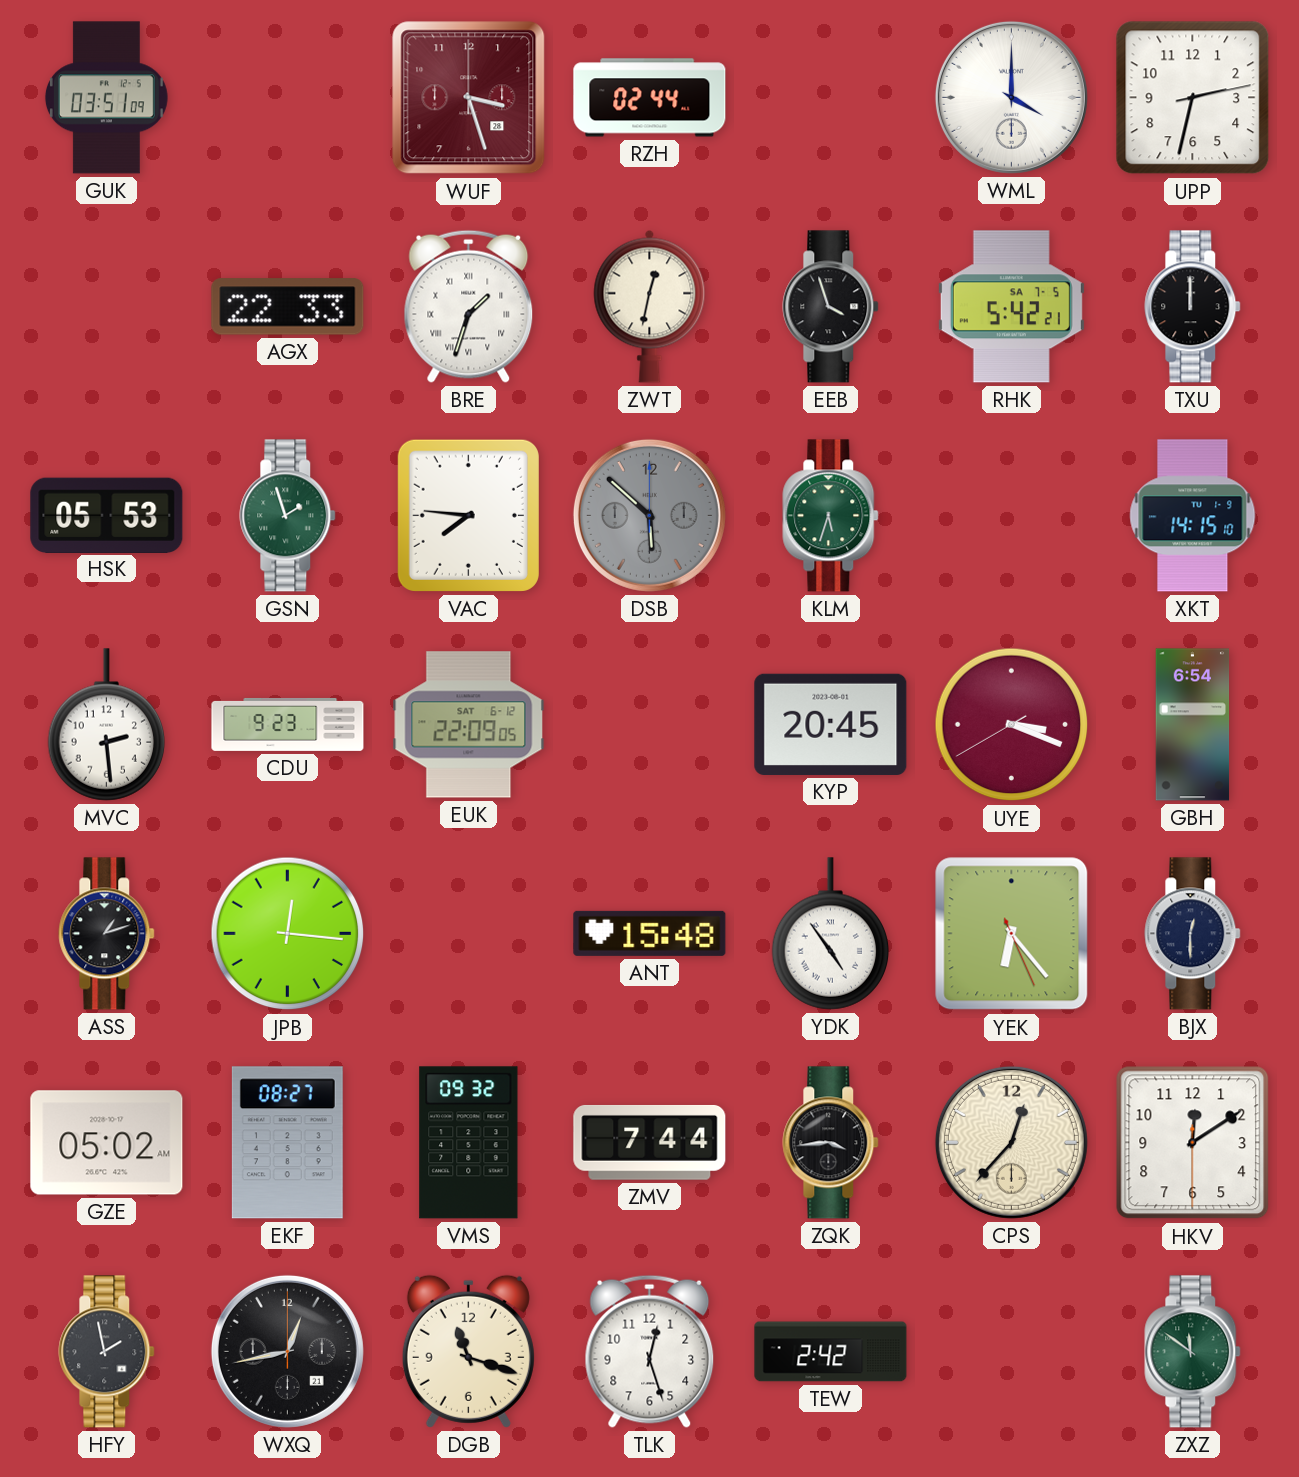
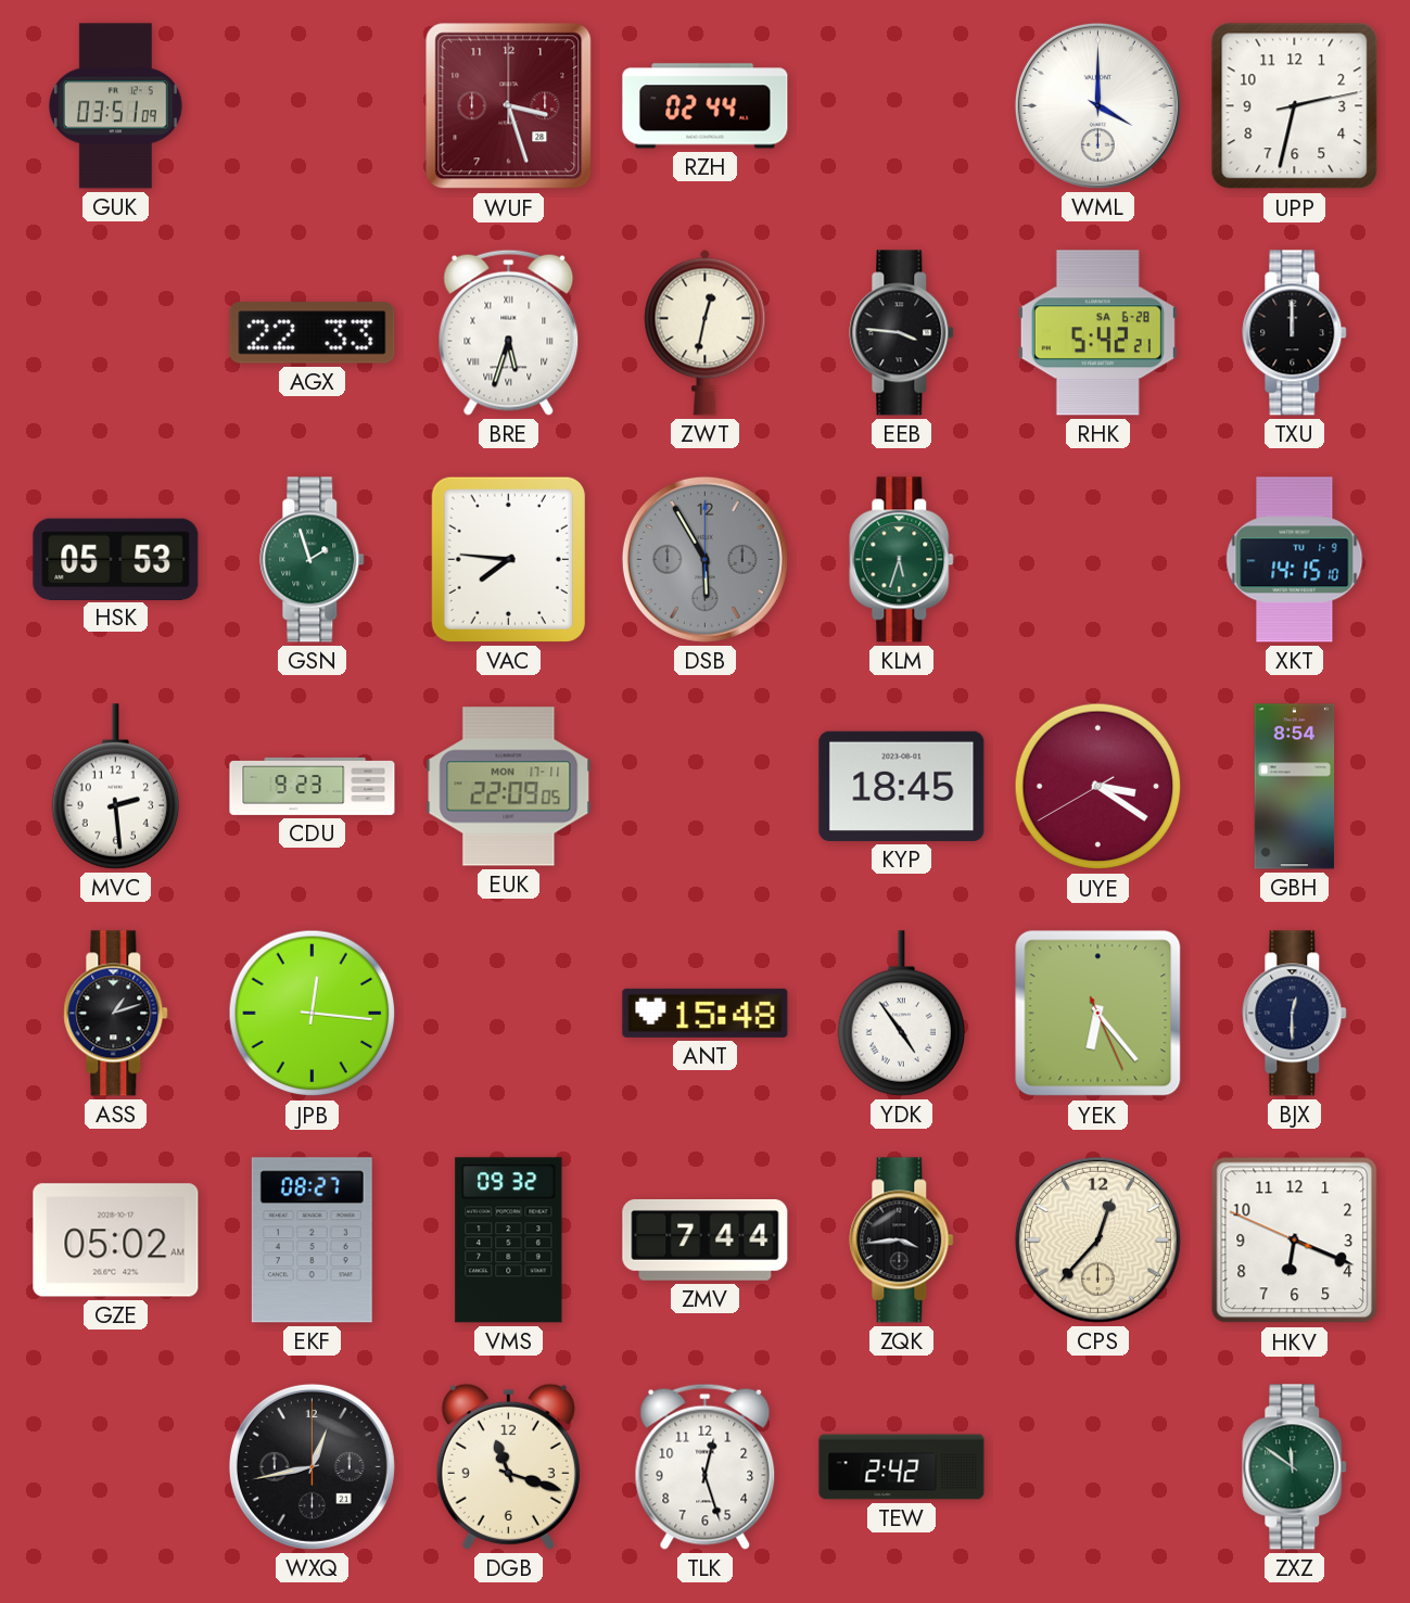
BRE: 1:33 -> 5:33 (509, 332)
EEB: 3:57 -> 3:46 (902, 333)
RHK date: SA 7-5 -> SA 6-28 (1097, 333)
DSB: 5:52 -> 5:55 (704, 559)
EUK date: SAT 6-12 -> MON 17-11 (509, 787)
KYP: 20:45 -> 18:45 (902, 786)
UYE: 3:18 -> 3:20 (1098, 787)
GBH: 6:54 -> 8:54 (1295, 787)
HKV: 12:09 -> 6:18 (1295, 1241)
HFY: 1:58 -> none (107, 1352)
